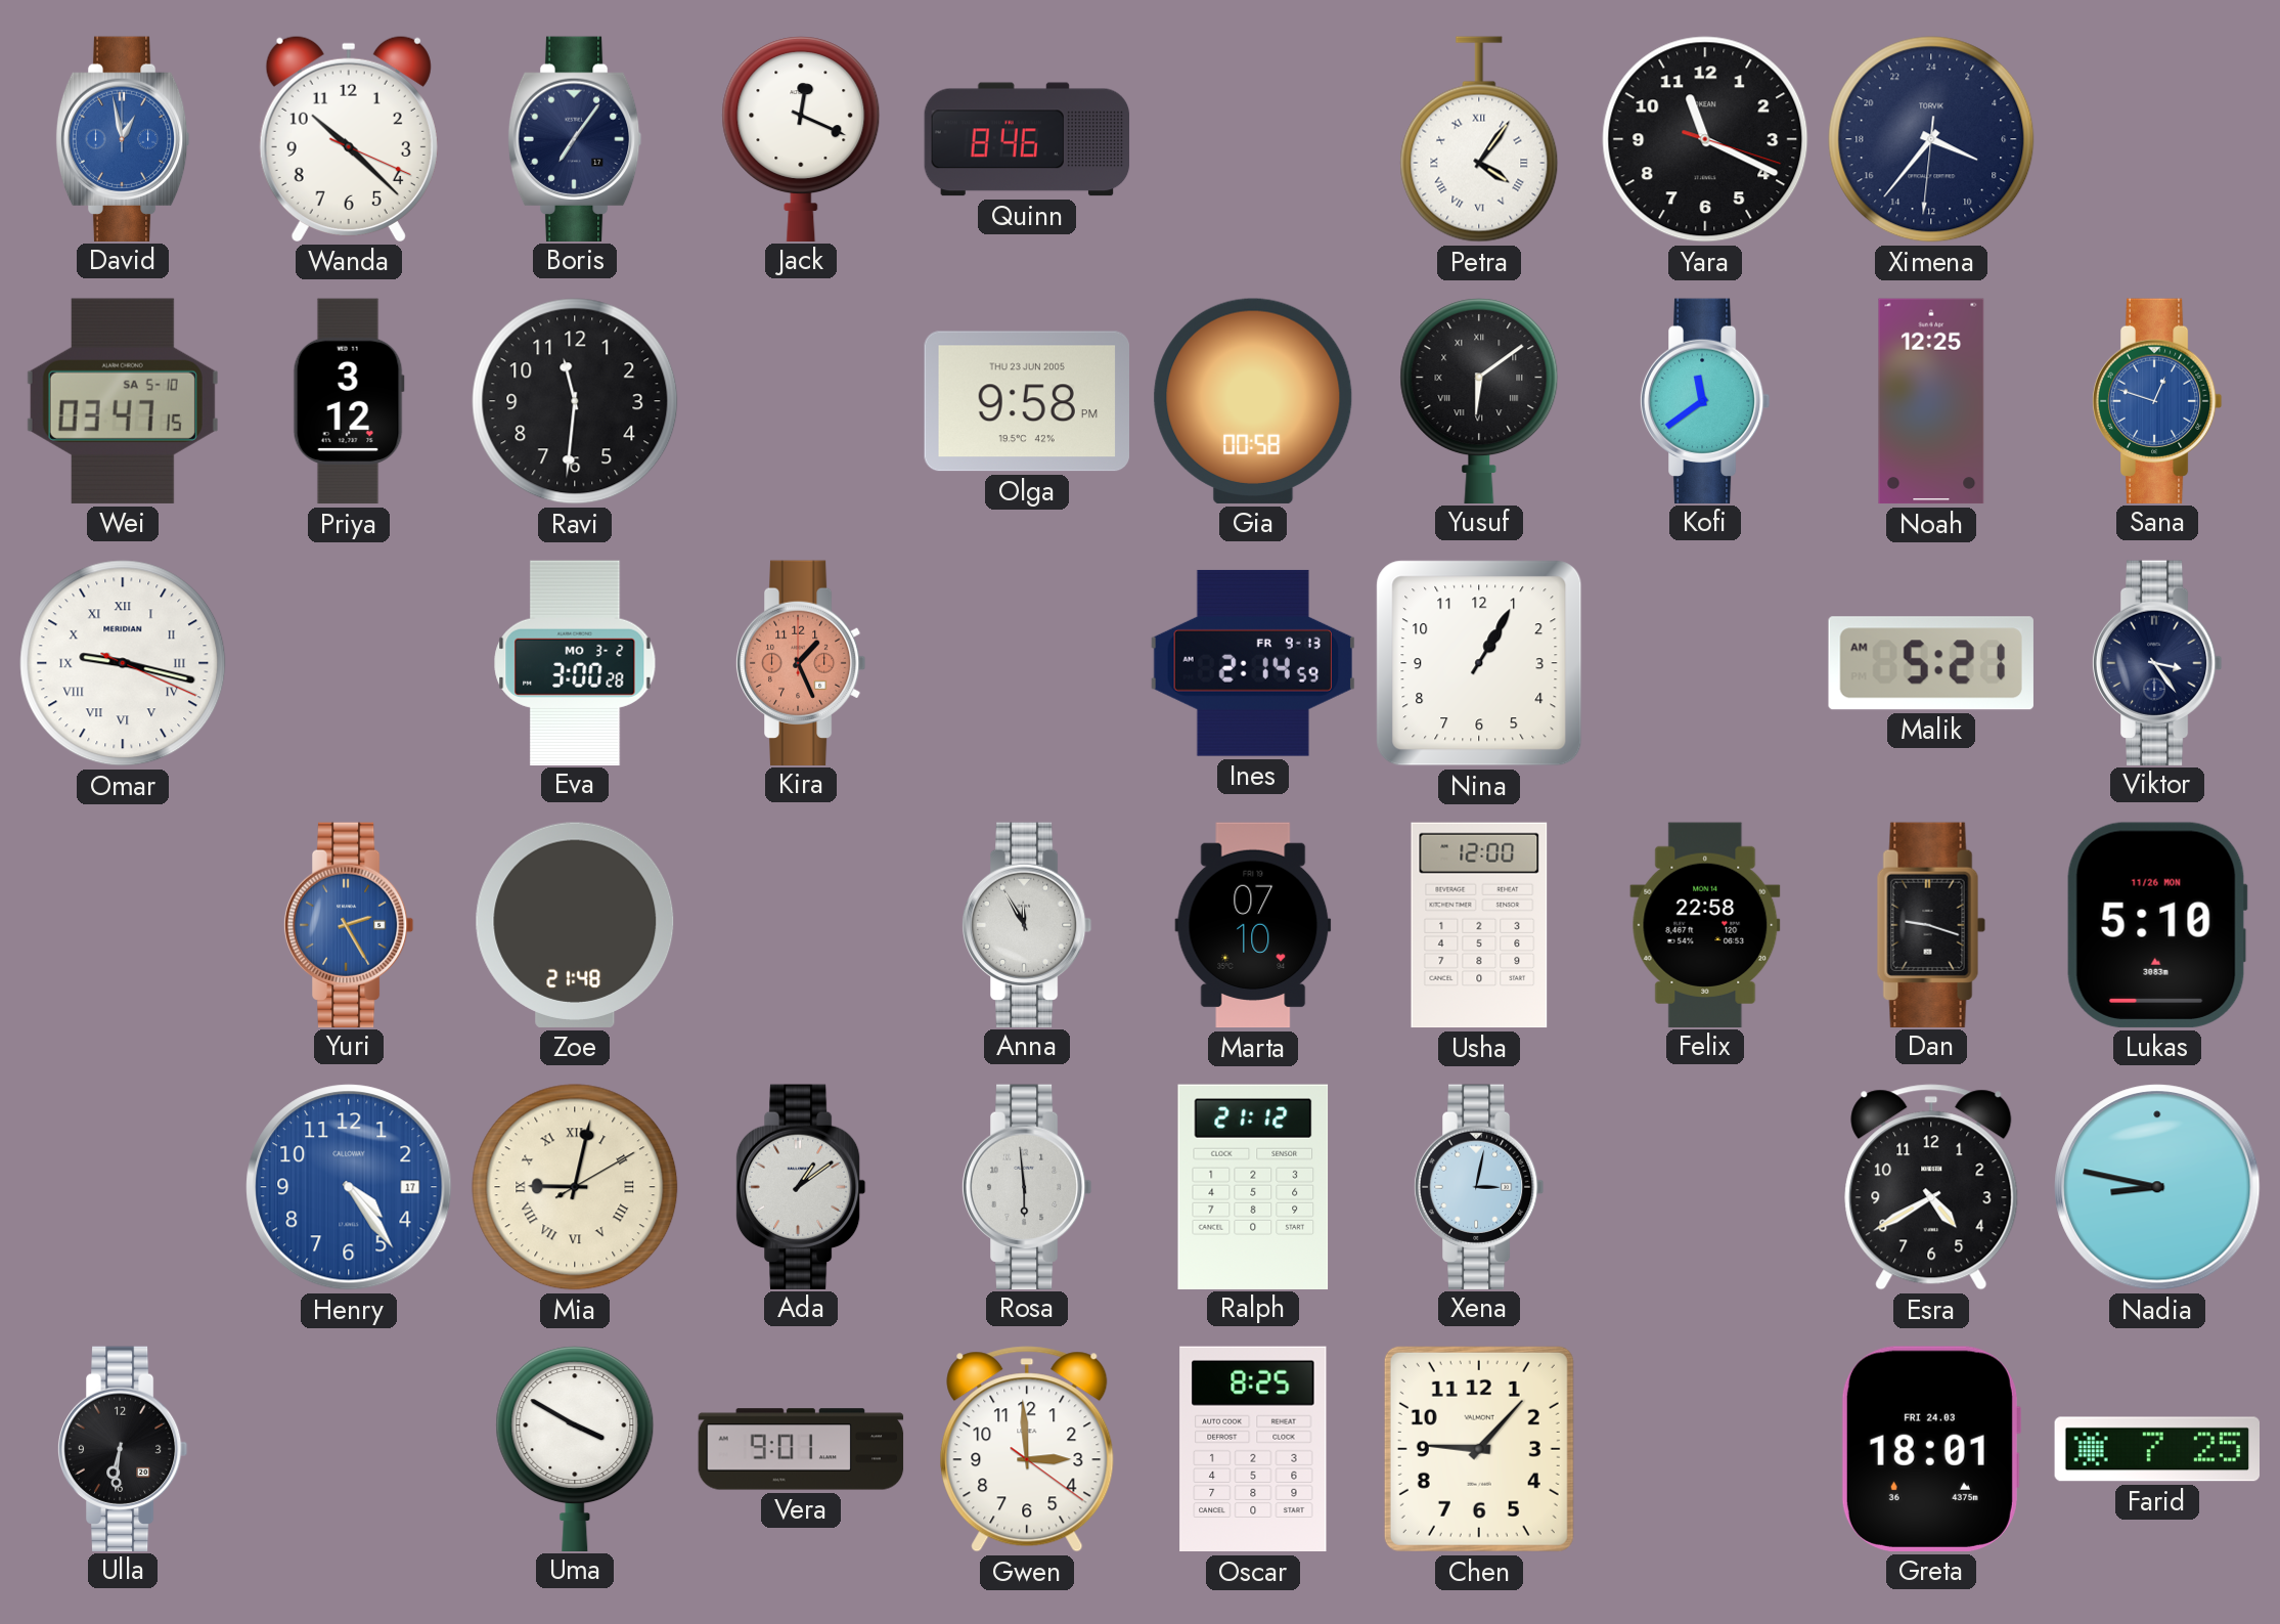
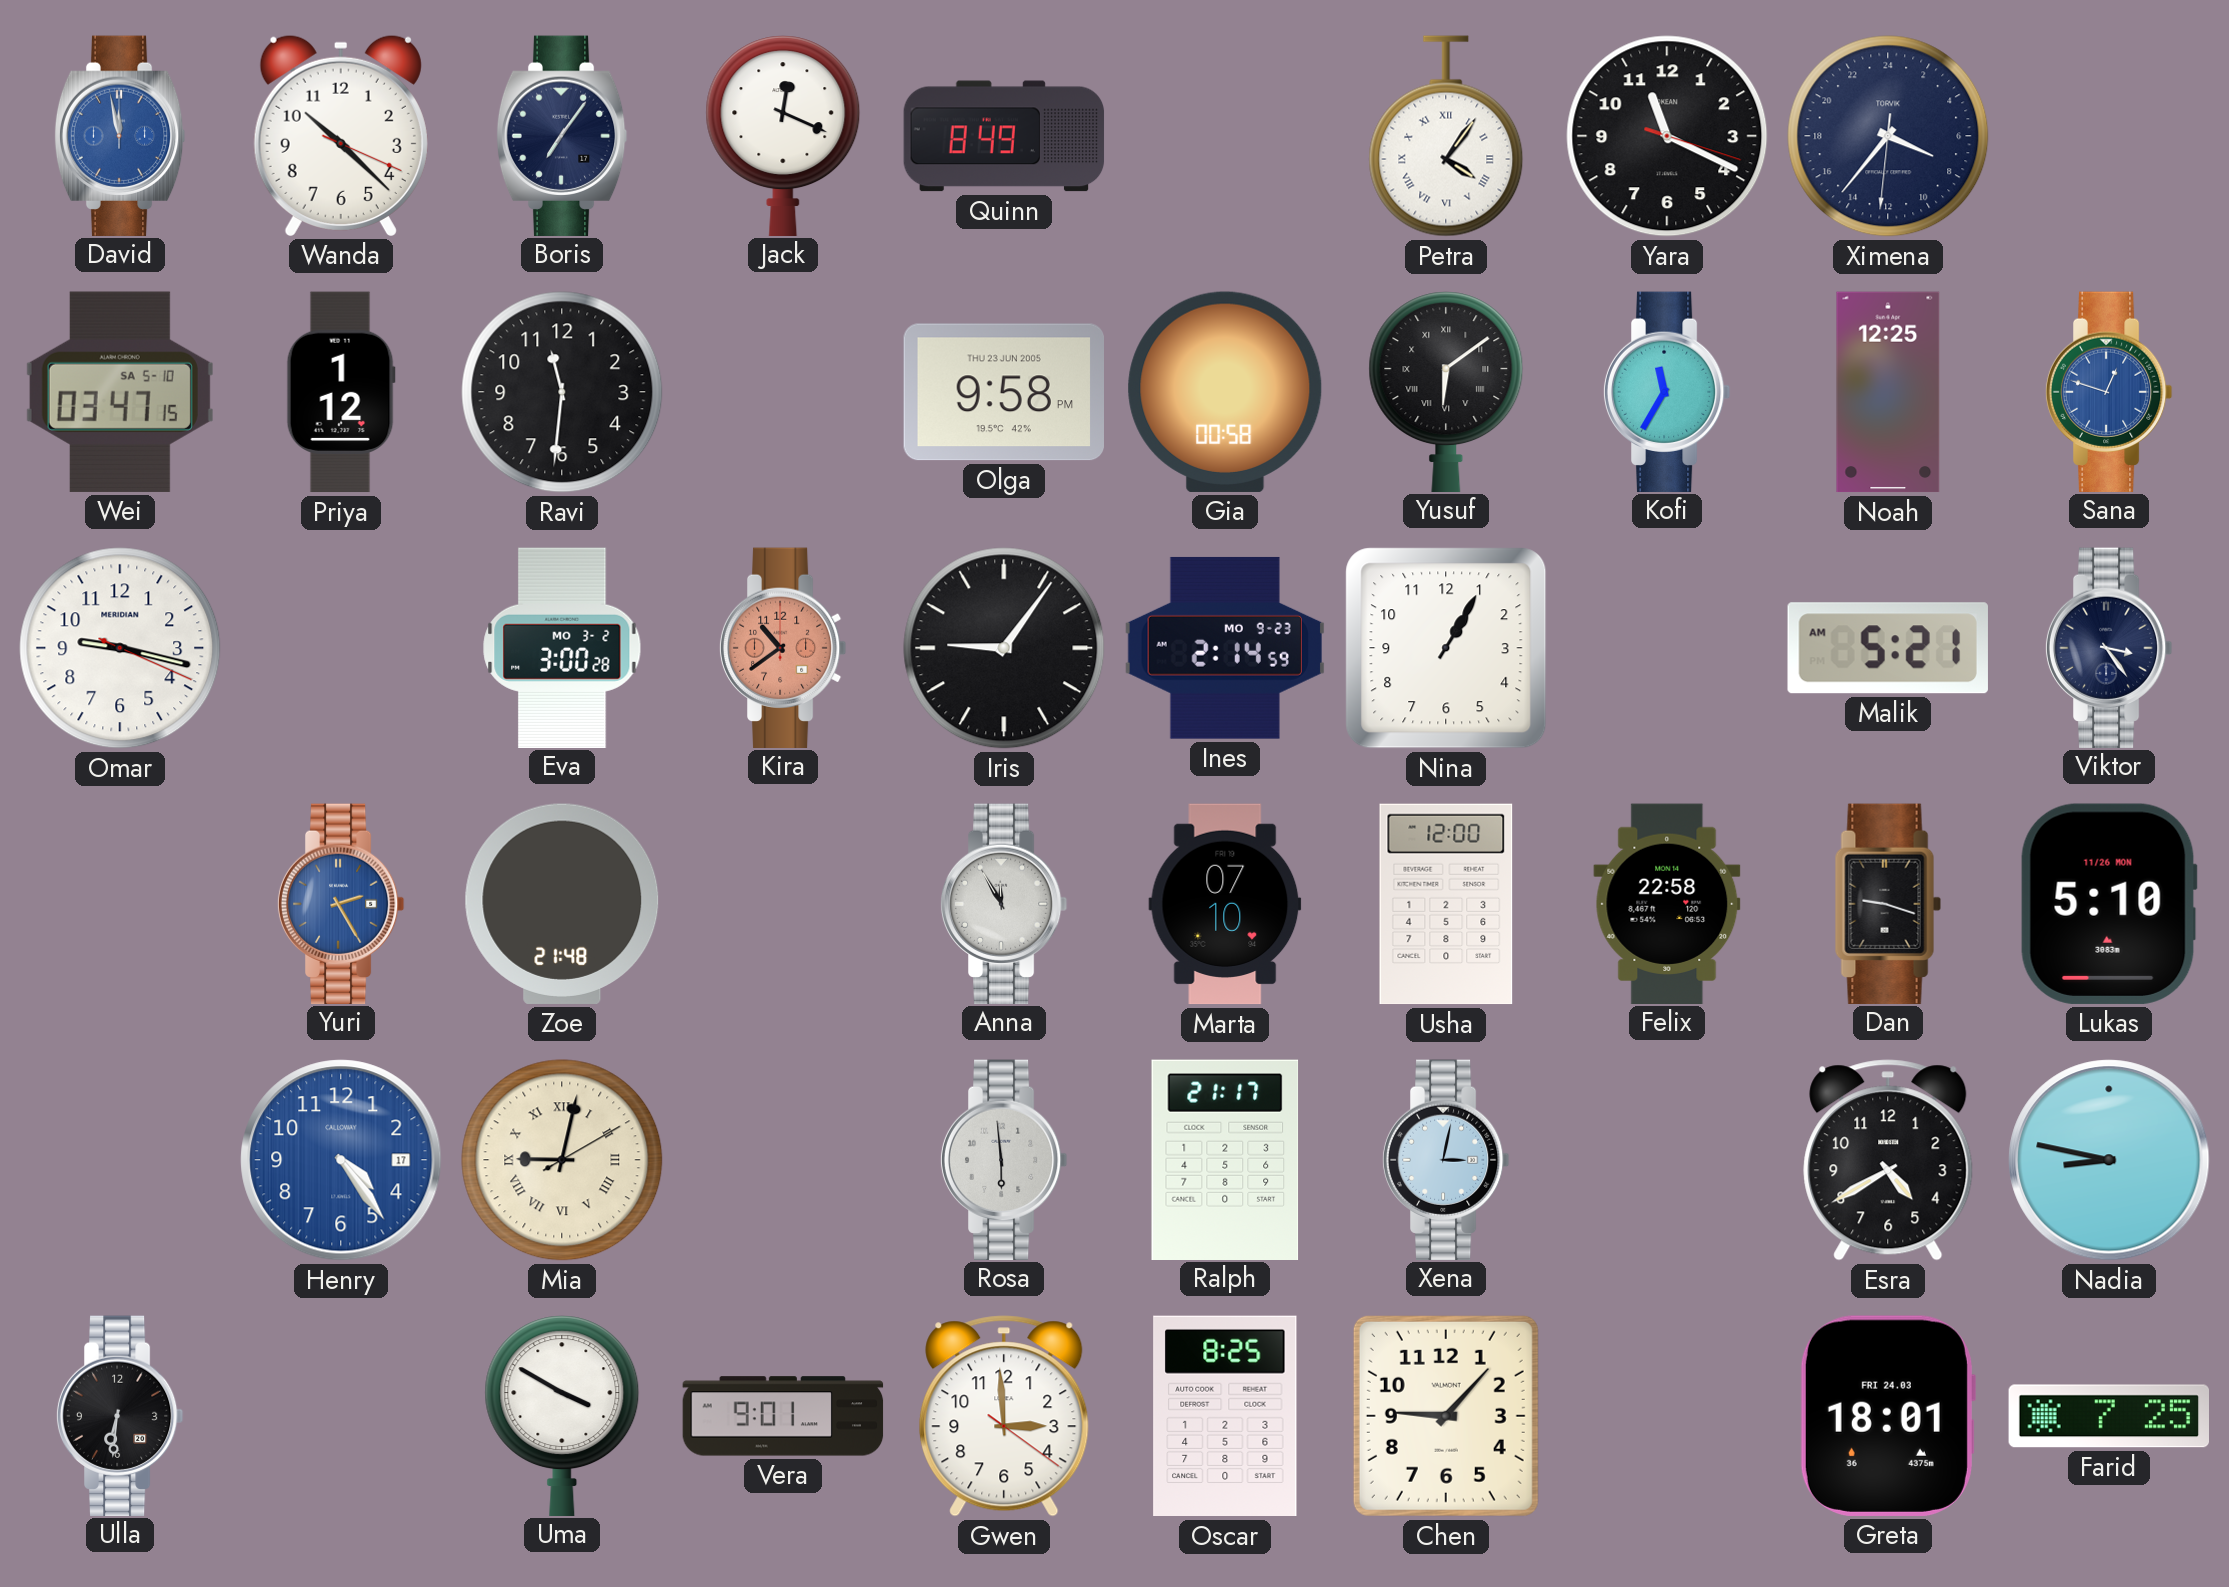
David: 12:58 -> 11:58 (120, 135)
Quinn: 8:46 -> 8:49 (1004, 136)
Priya: 3:12 -> 1:12 (341, 392)
Kofi: 11:39 -> 11:35 (1667, 391)
Omar numerals: Roman -> Arabic (120, 648)
Kira: 1:26 -> 10:39 (783, 647)
Iris: none -> 9:06 (1004, 648)
Ines date: FR 9-13 -> MO 9-23 (1225, 648)
Ada: 1:09 -> none (801, 1186)
Ralph: 21:12 -> 21:17 (1225, 1159)
